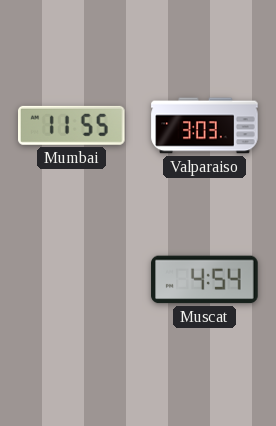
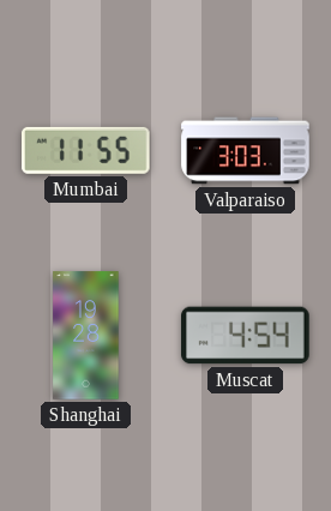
Shanghai: none -> 19:28 (86, 336)
